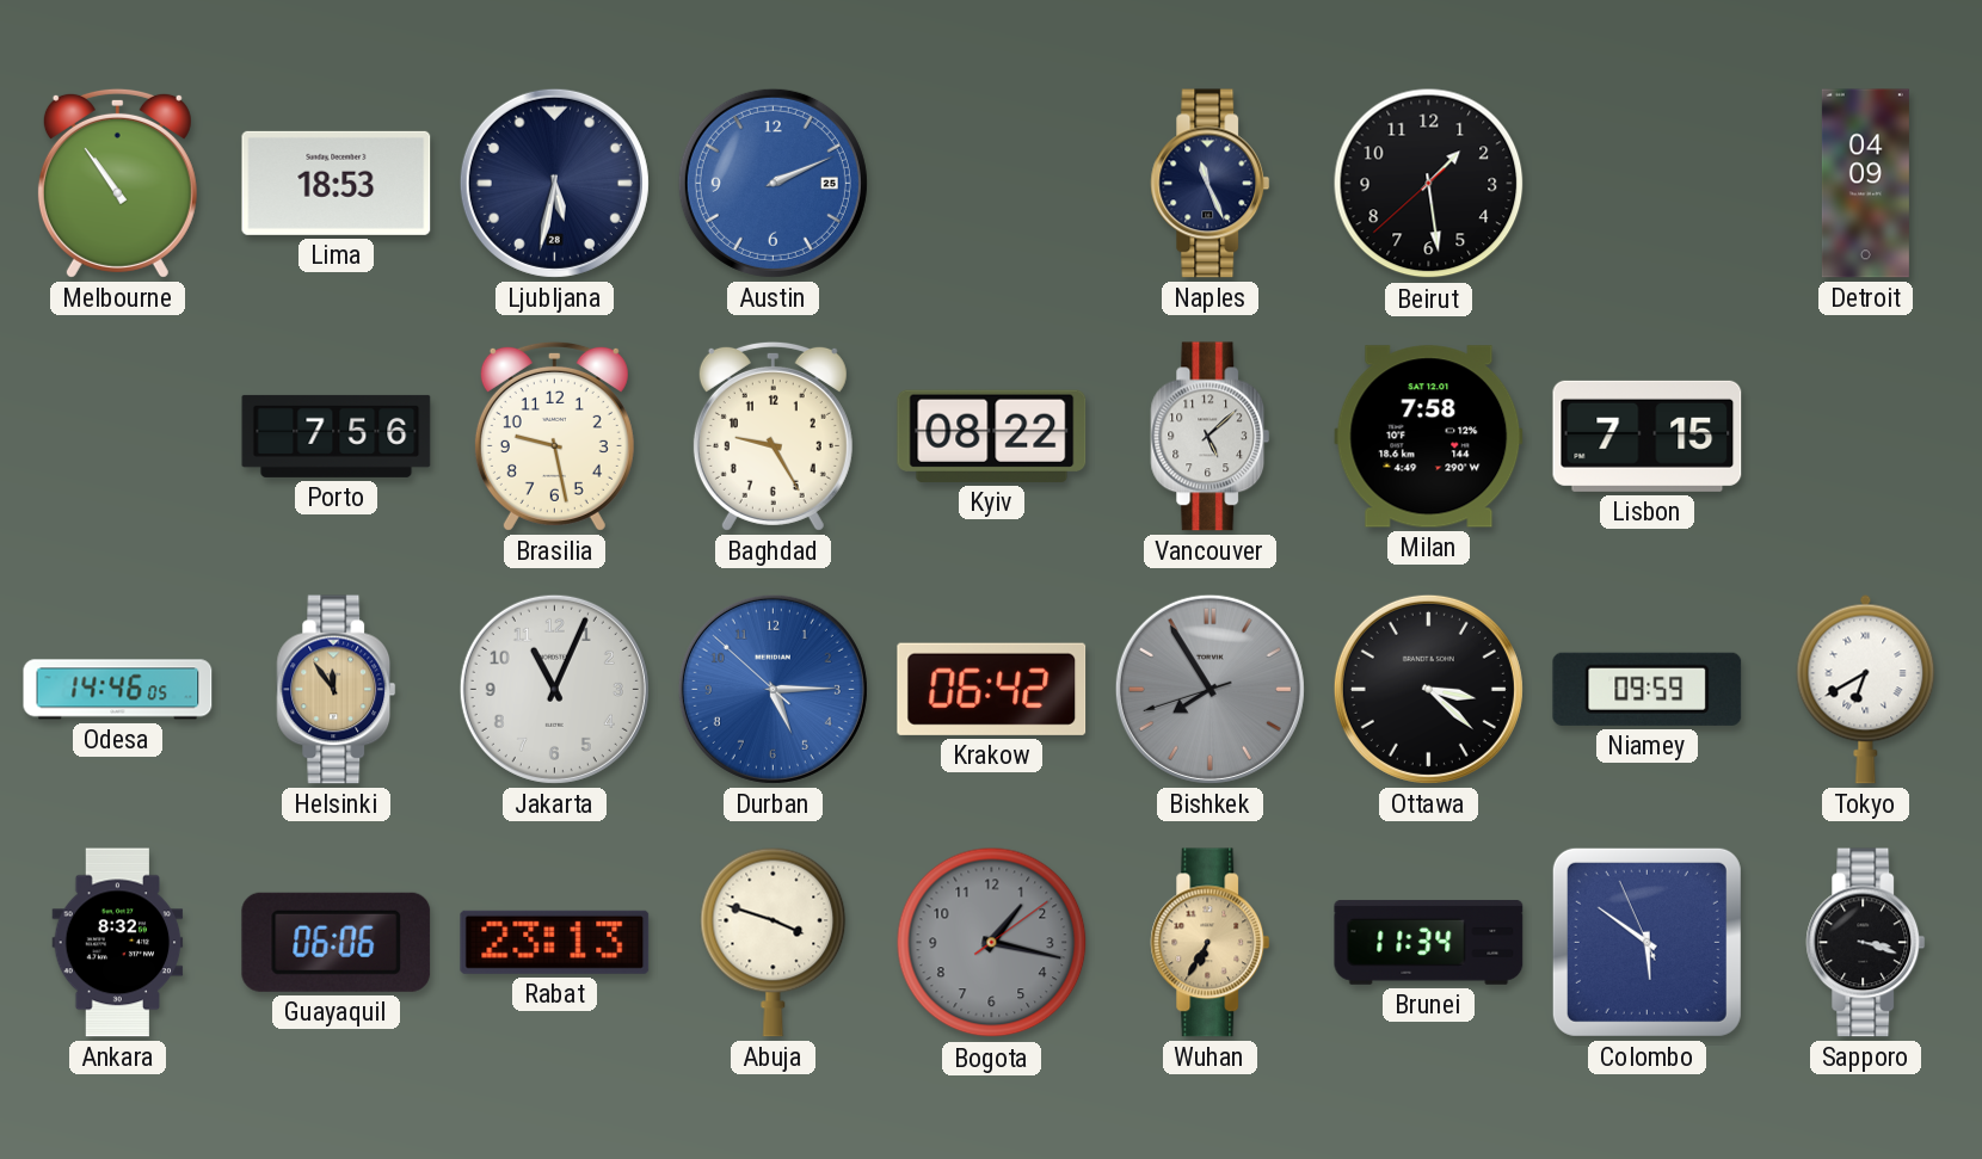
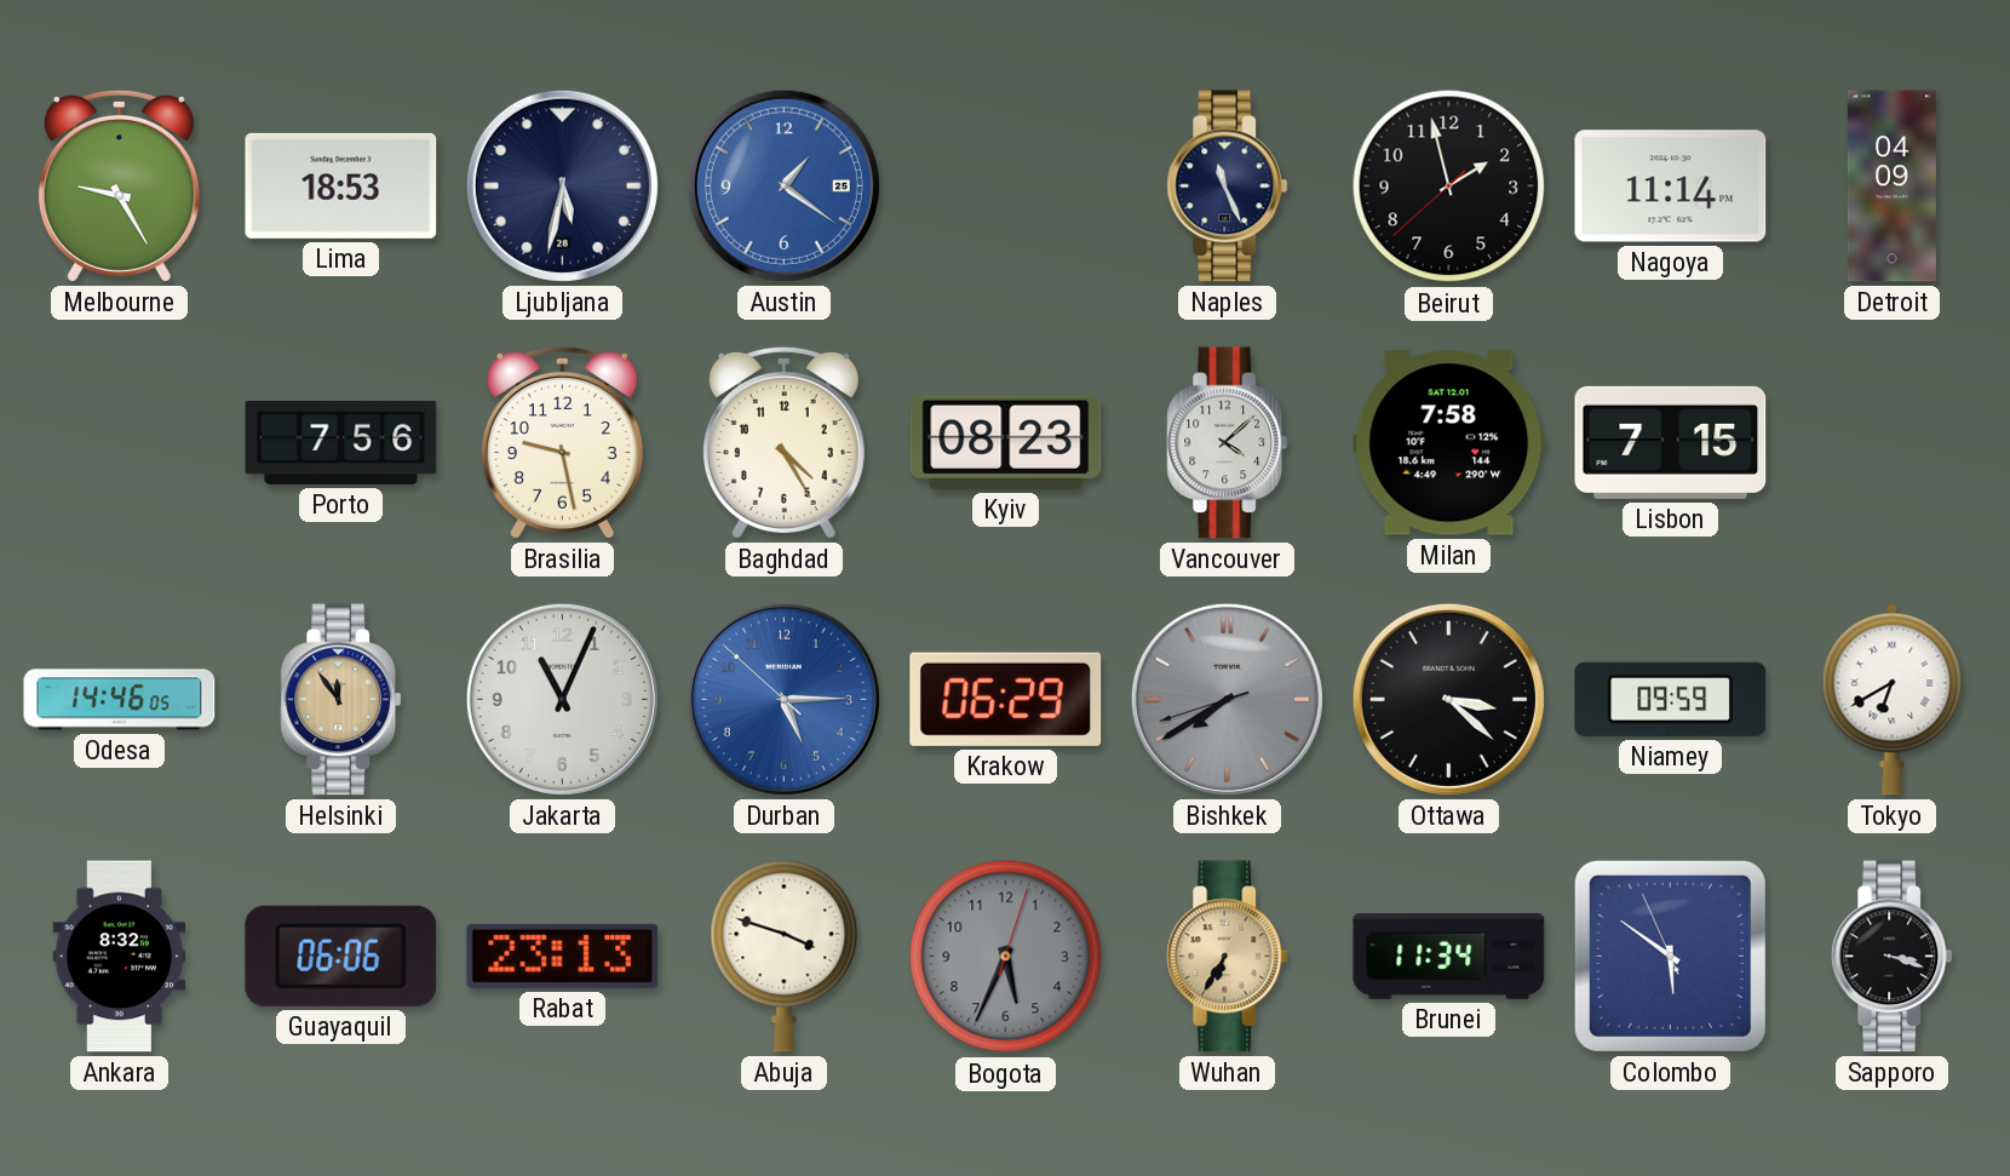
Melbourne: 10:54 -> 9:25 (119, 185)
Austin: 2:11 -> 1:21 (783, 185)
Beirut: 1:28 -> 1:57 (1449, 187)
Nagoya: none -> 11:14 (1671, 187)
Baghdad: 9:25 -> 4:25 (783, 442)
Kyiv: 08:22 -> 08:23 (1006, 442)
Vancouver: 5:08 -> 4:08 (1228, 443)
Krakow: 06:42 -> 06:29 (1006, 699)
Bishkek: 7:54 -> 7:39 (1227, 699)
Bogota: 1:17 -> 5:34 (1006, 957)
